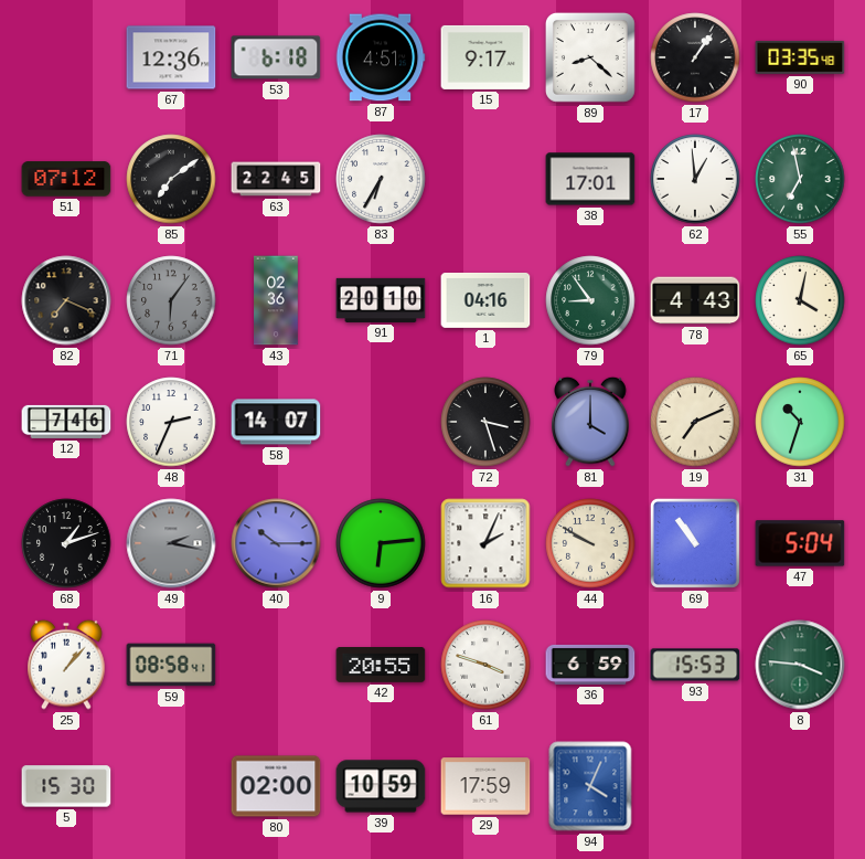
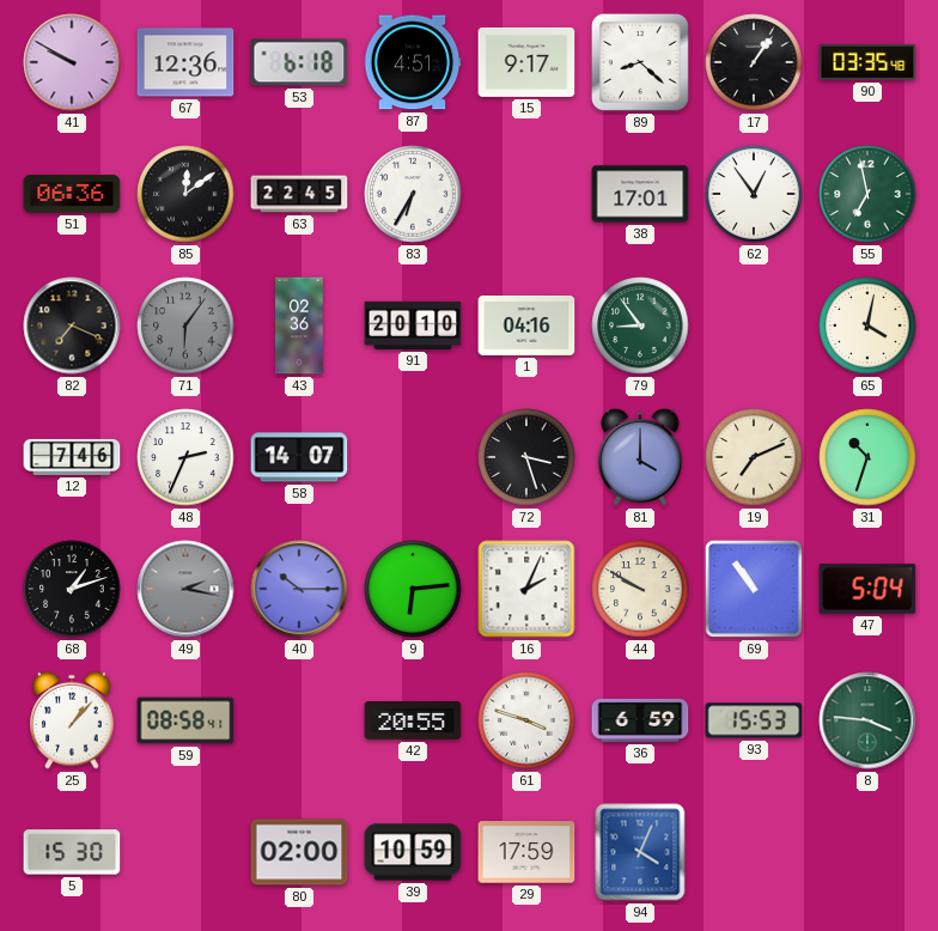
41: none -> 9:50 (72, 62)
51: 07:12 -> 06:36 (72, 194)
85: 7:09 -> 12:09 (185, 194)
62: 12:59 -> 12:54 (754, 194)
78: 4:43 -> none (695, 300)
